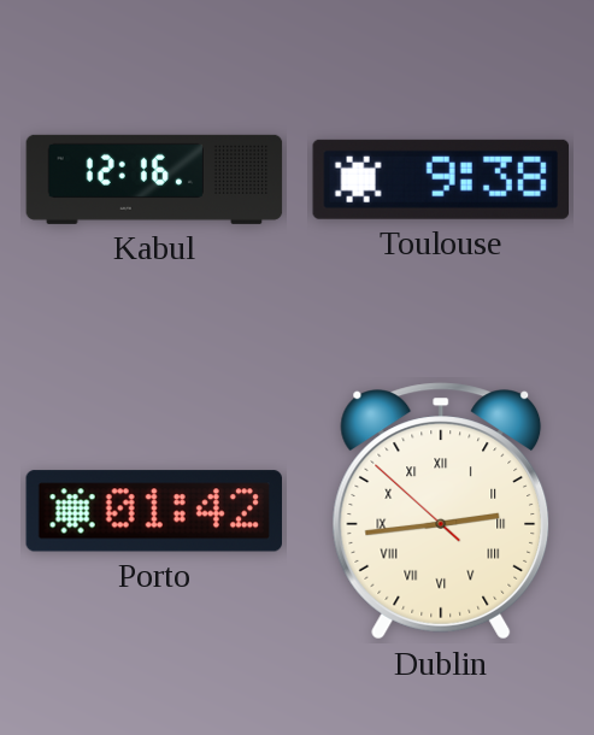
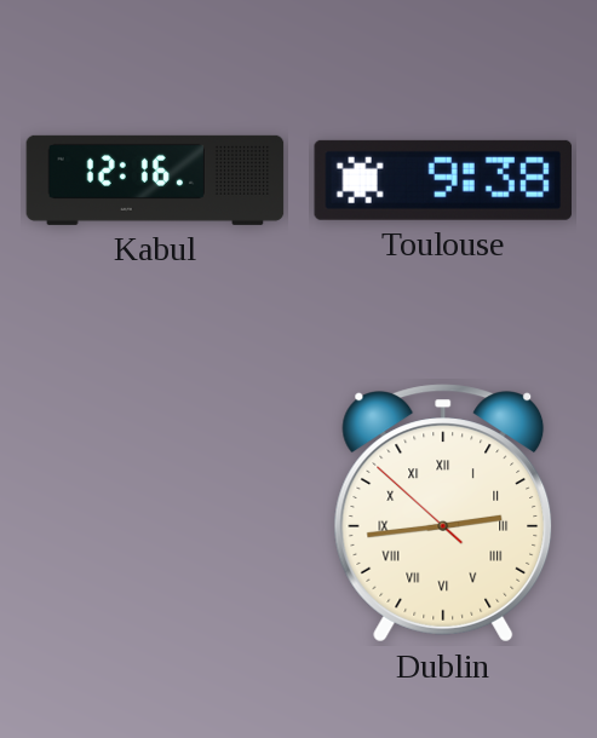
Porto: 01:42 -> none (153, 511)
